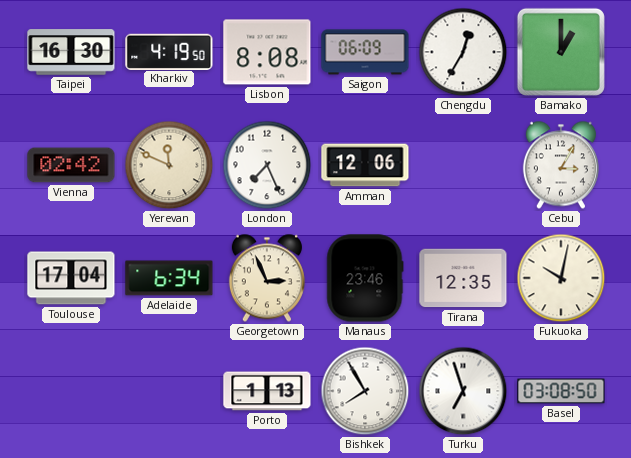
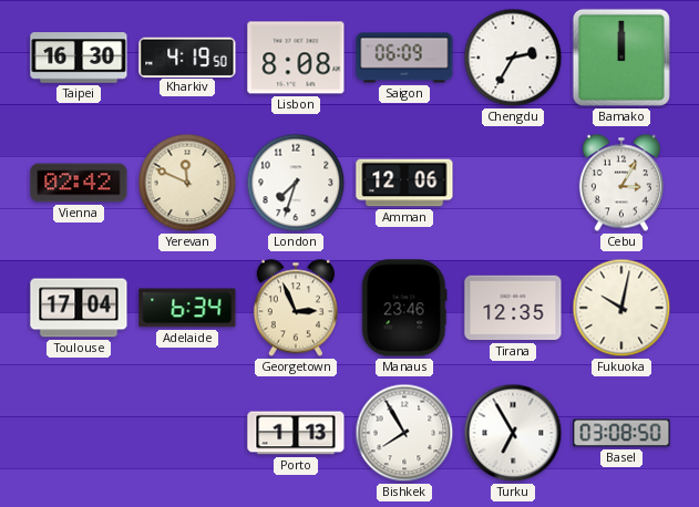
Chengdu: 12:35 -> 2:35 (513, 58)
Bamako: 1:00 -> 12:00 (621, 58)
London: 7:26 -> 7:33 (296, 183)
Turku: 6:57 -> 6:55 (513, 433)
